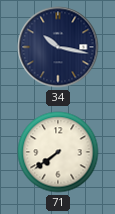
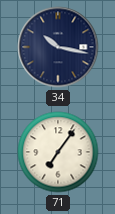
71: 7:39 -> 7:06 (58, 152)
